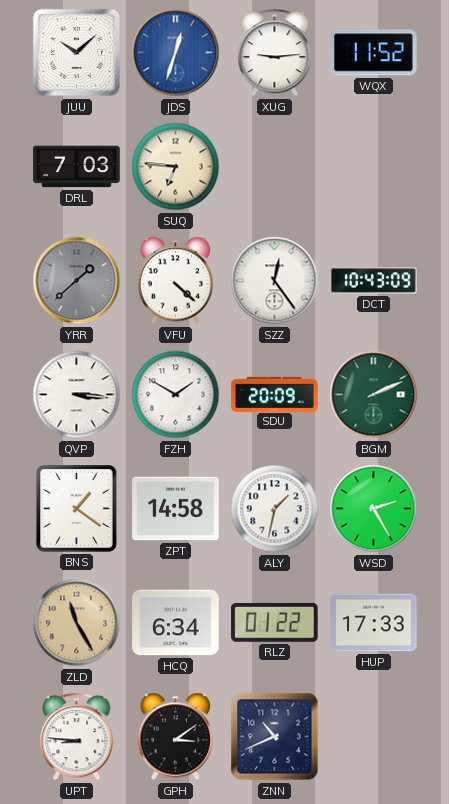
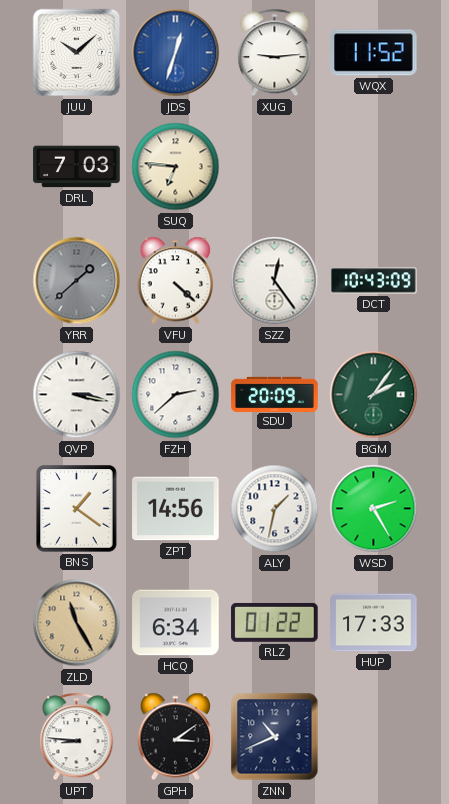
QVP: 3:16 -> 3:17 (77, 395)
FZH: 1:50 -> 2:38 (176, 395)
BGM: 2:11 -> 2:06 (374, 395)
ZPT: 14:58 -> 14:56 (176, 509)
